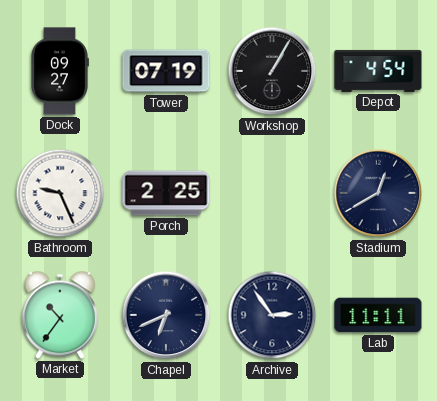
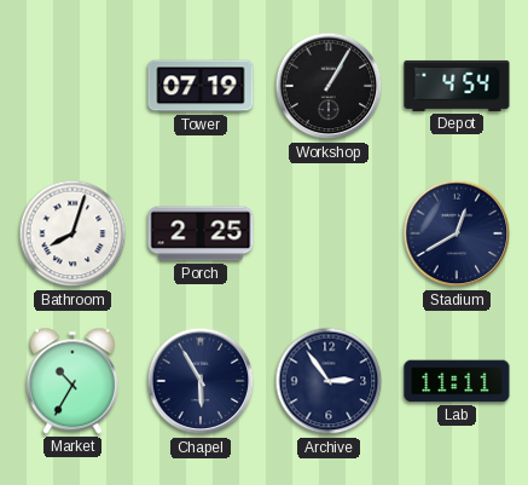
Dock: 09:27 -> none (60, 71)
Bathroom: 9:26 -> 8:03 (72, 233)
Market: 10:36 -> 10:35 (72, 381)
Chapel: 6:41 -> 5:55 (201, 381)
